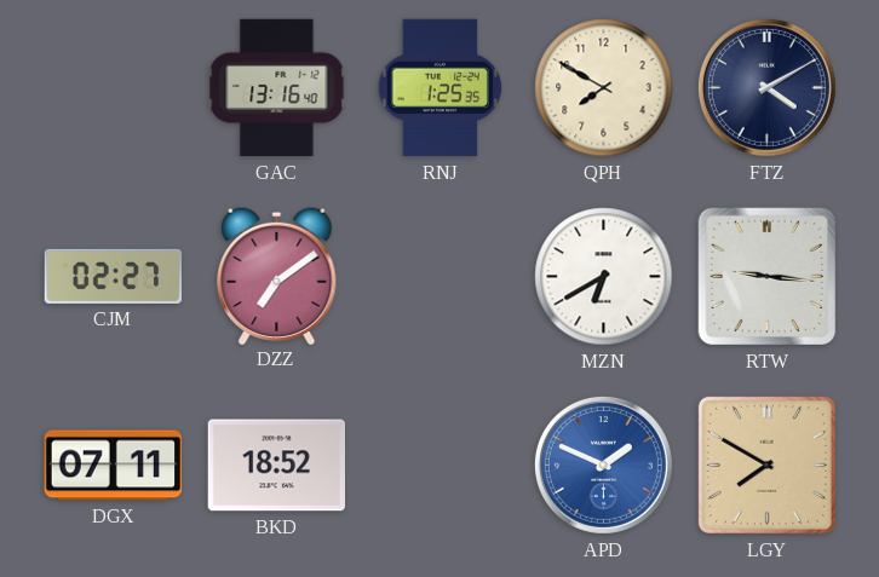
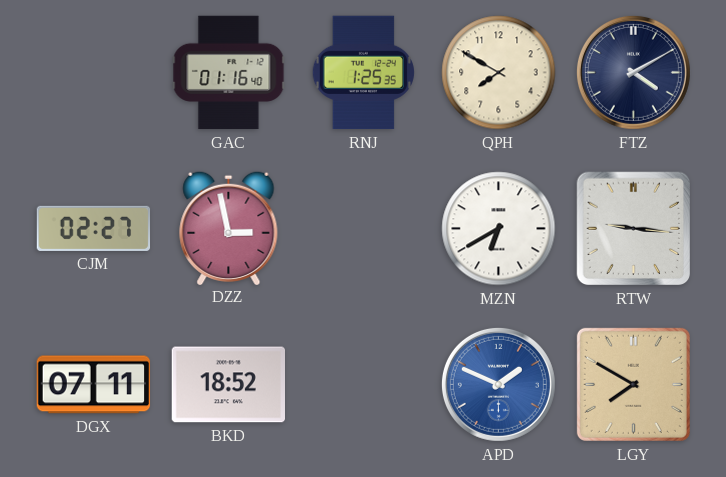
GAC: 13:16 -> 01:16 (229, 73)
DZZ: 7:09 -> 2:58 (229, 227)
